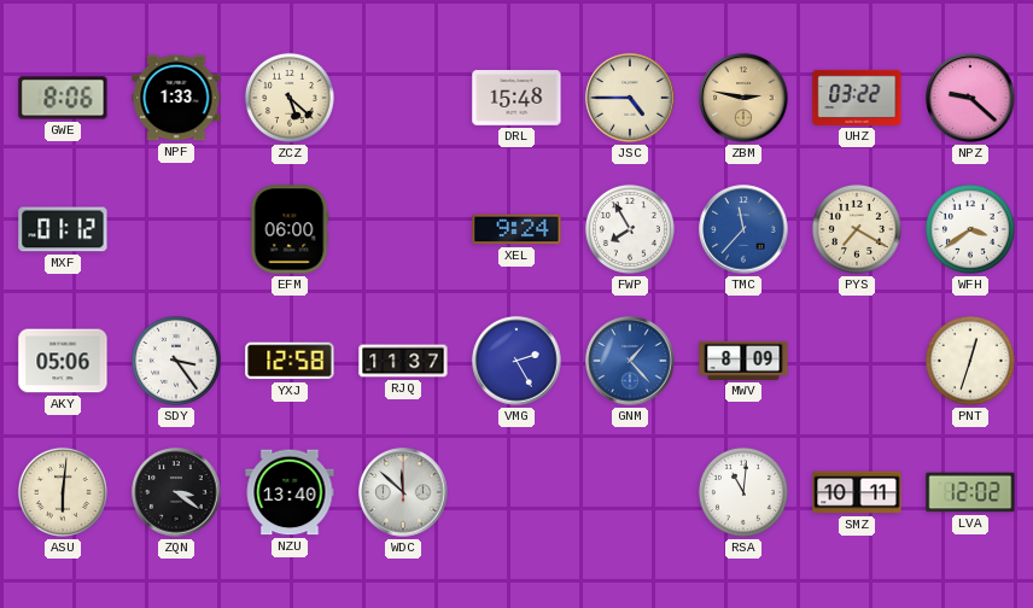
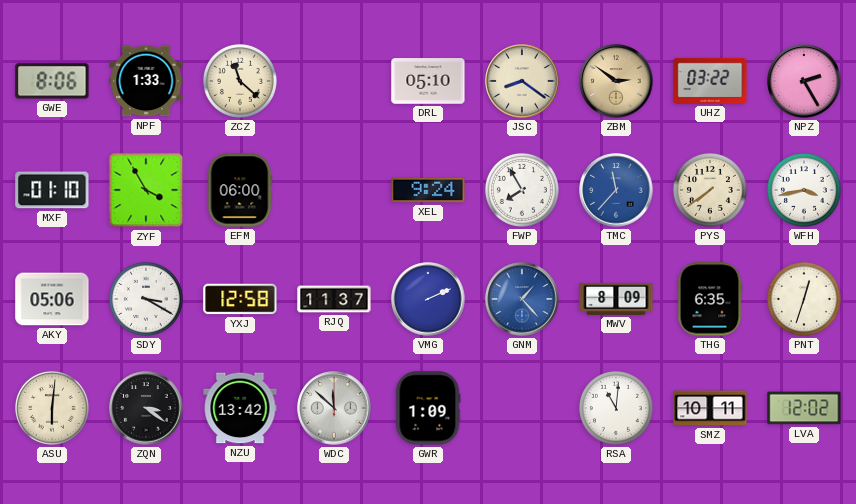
ZCZ: 5:22 -> 11:22 (240, 81)
DRL: 15:48 -> 05:10 (428, 81)
JSC: 4:45 -> 8:21 (522, 81)
ZBM: 2:47 -> 2:51 (616, 81)
NPZ: 9:22 -> 2:25 (804, 81)
MXF: 01:12 -> 01:10 (52, 190)
ZYF: none -> 3:55 (146, 190)
PYS: 7:20 -> 7:39 (710, 190)
WFH: 3:39 -> 3:43 (804, 190)
SDY: 3:24 -> 3:20 (146, 299)
VMG: 2:25 -> 2:11 (428, 299)
THG: none -> 6:35 (710, 299)
NZU: 13:40 -> 13:42 (240, 408)
GWR: none -> 1:09 (428, 408)
